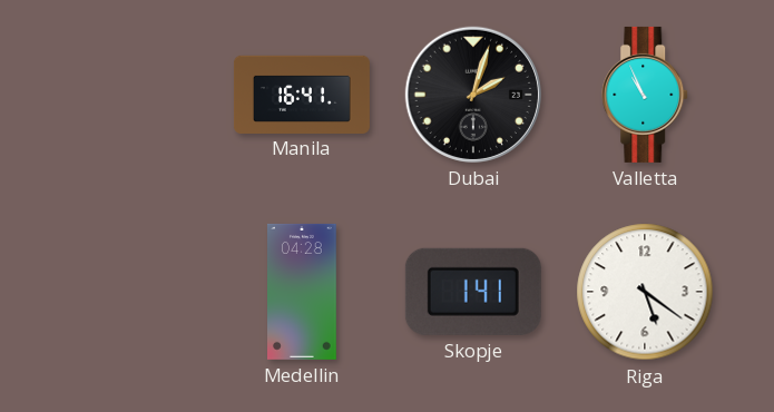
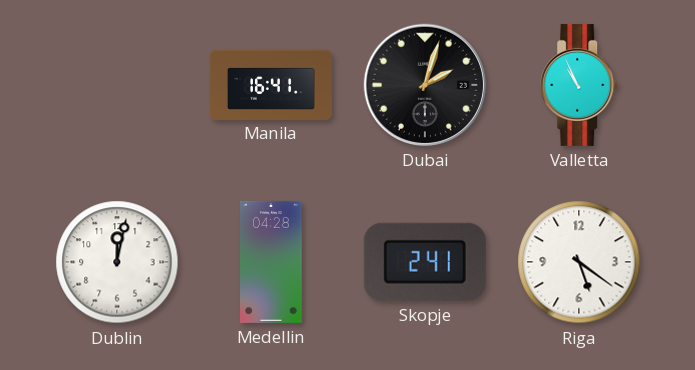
Dublin: none -> 12:02 (117, 262)
Skopje: 1:41 -> 2:41 (425, 262)
